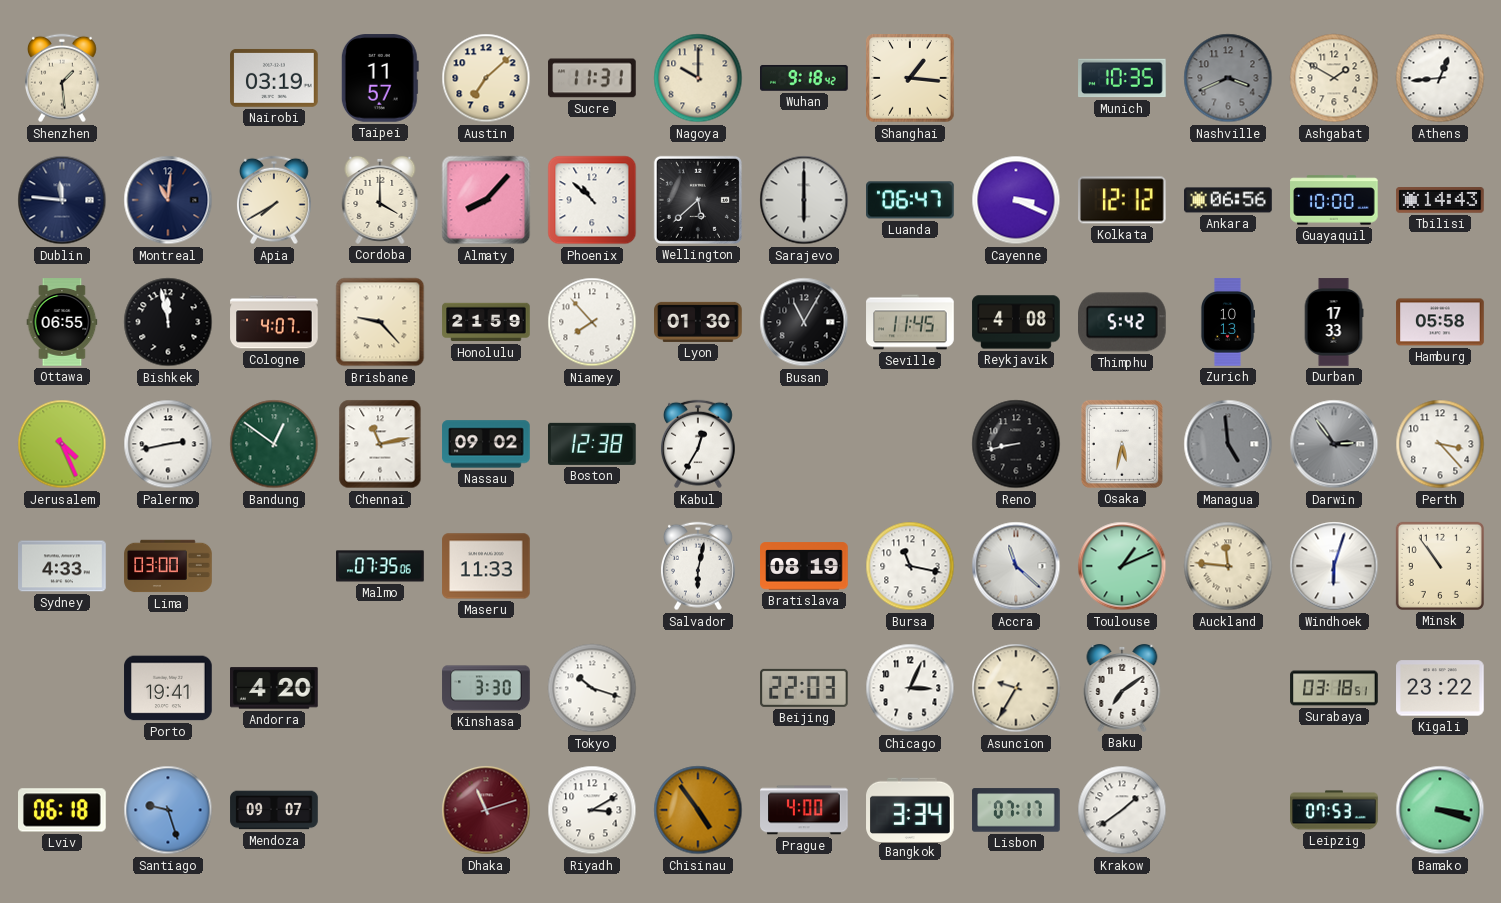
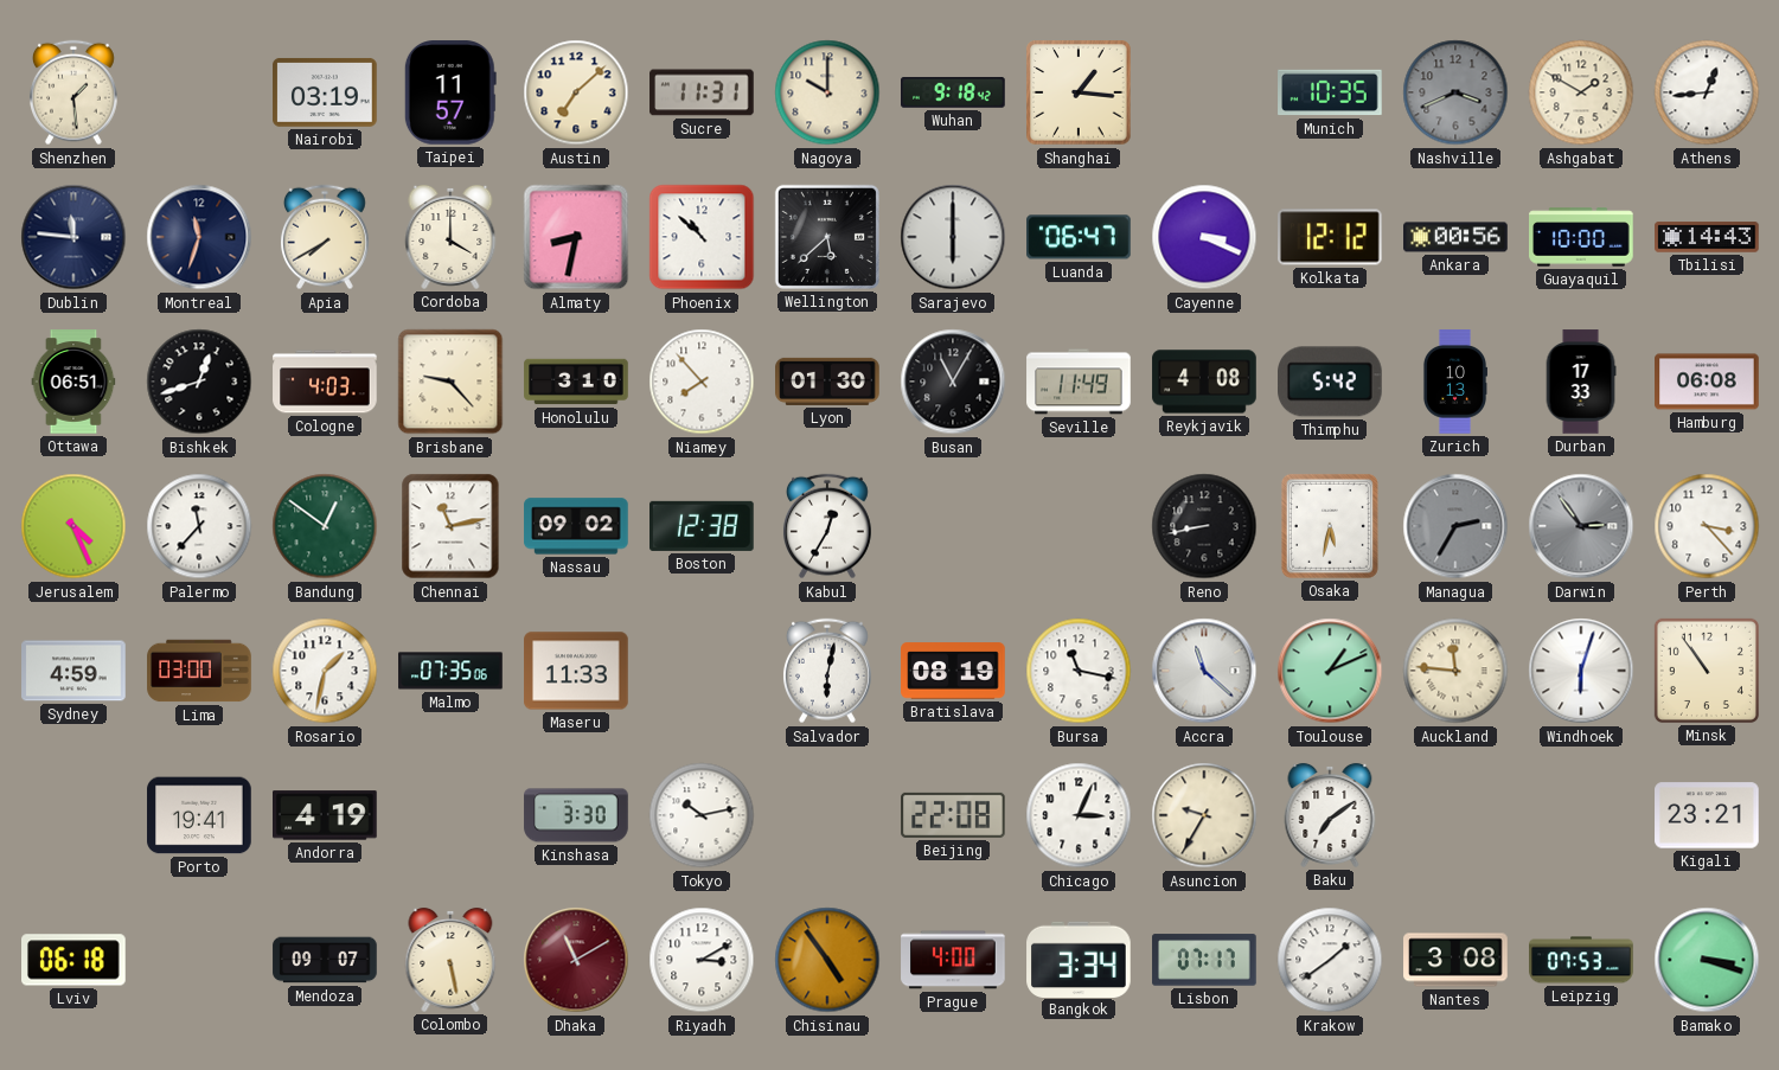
Montreal: 11:01 -> 11:33 (199, 237)
Almaty: 8:07 -> 8:32 (576, 237)
Ankara: 06:56 -> 00:56 (1455, 237)
Ottawa: 06:55 -> 06:51 (73, 382)
Bishkek: 11:58 -> 12:42 (199, 382)
Cologne: 4:07 -> 4:03 (325, 382)
Honolulu: 21:59 -> 3:10 (576, 382)
Seville: 11:45 -> 11:49 (1079, 382)
Hamburg: 05:58 -> 06:08 (1707, 382)
Palermo: 2:43 -> 11:37 (199, 526)
Managua: 4:59 -> 2:35 (1455, 526)
Sydney: 4:33 -> 4:59 (73, 671)
Rosario: none -> 1:32 (325, 671)
Andorra: 4:20 -> 4:19 (326, 815)
Tokyo: 10:18 -> 10:13 (702, 815)
Beijing: 22:03 -> 22:08 (953, 815)
Surabaya: 03:18 -> none (1334, 688)
Kigali: 23:22 -> 23:21 (1707, 815)
Santiago: 9:27 -> none (168, 810)
Colombo: none -> 5:28 (450, 960)
Dhaka: 11:12 -> 11:10 (576, 960)
Nantes: none -> 3:08 (1455, 960)
